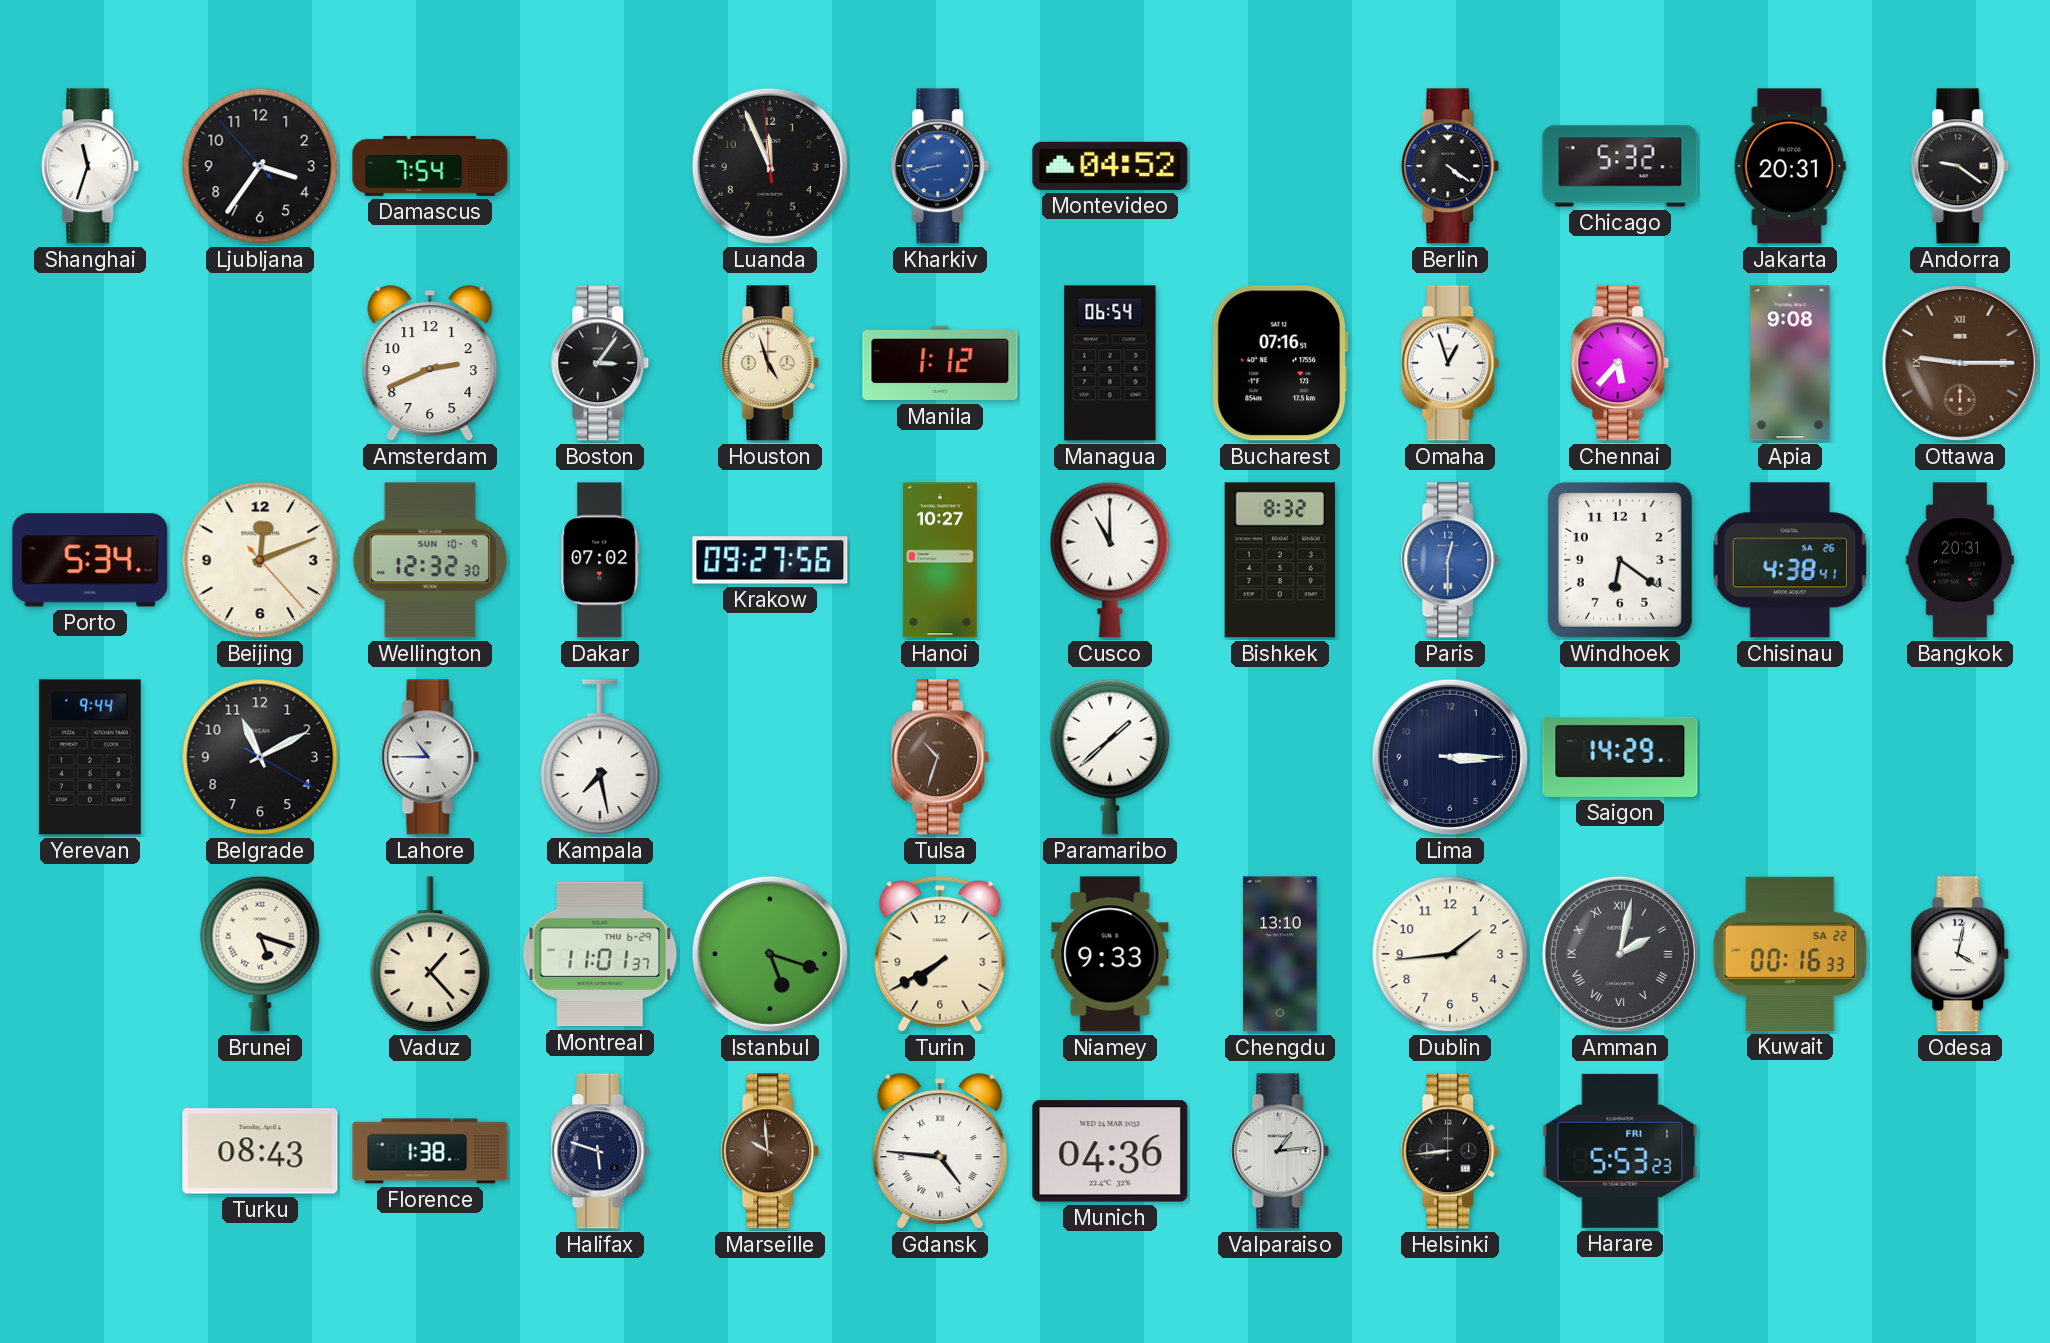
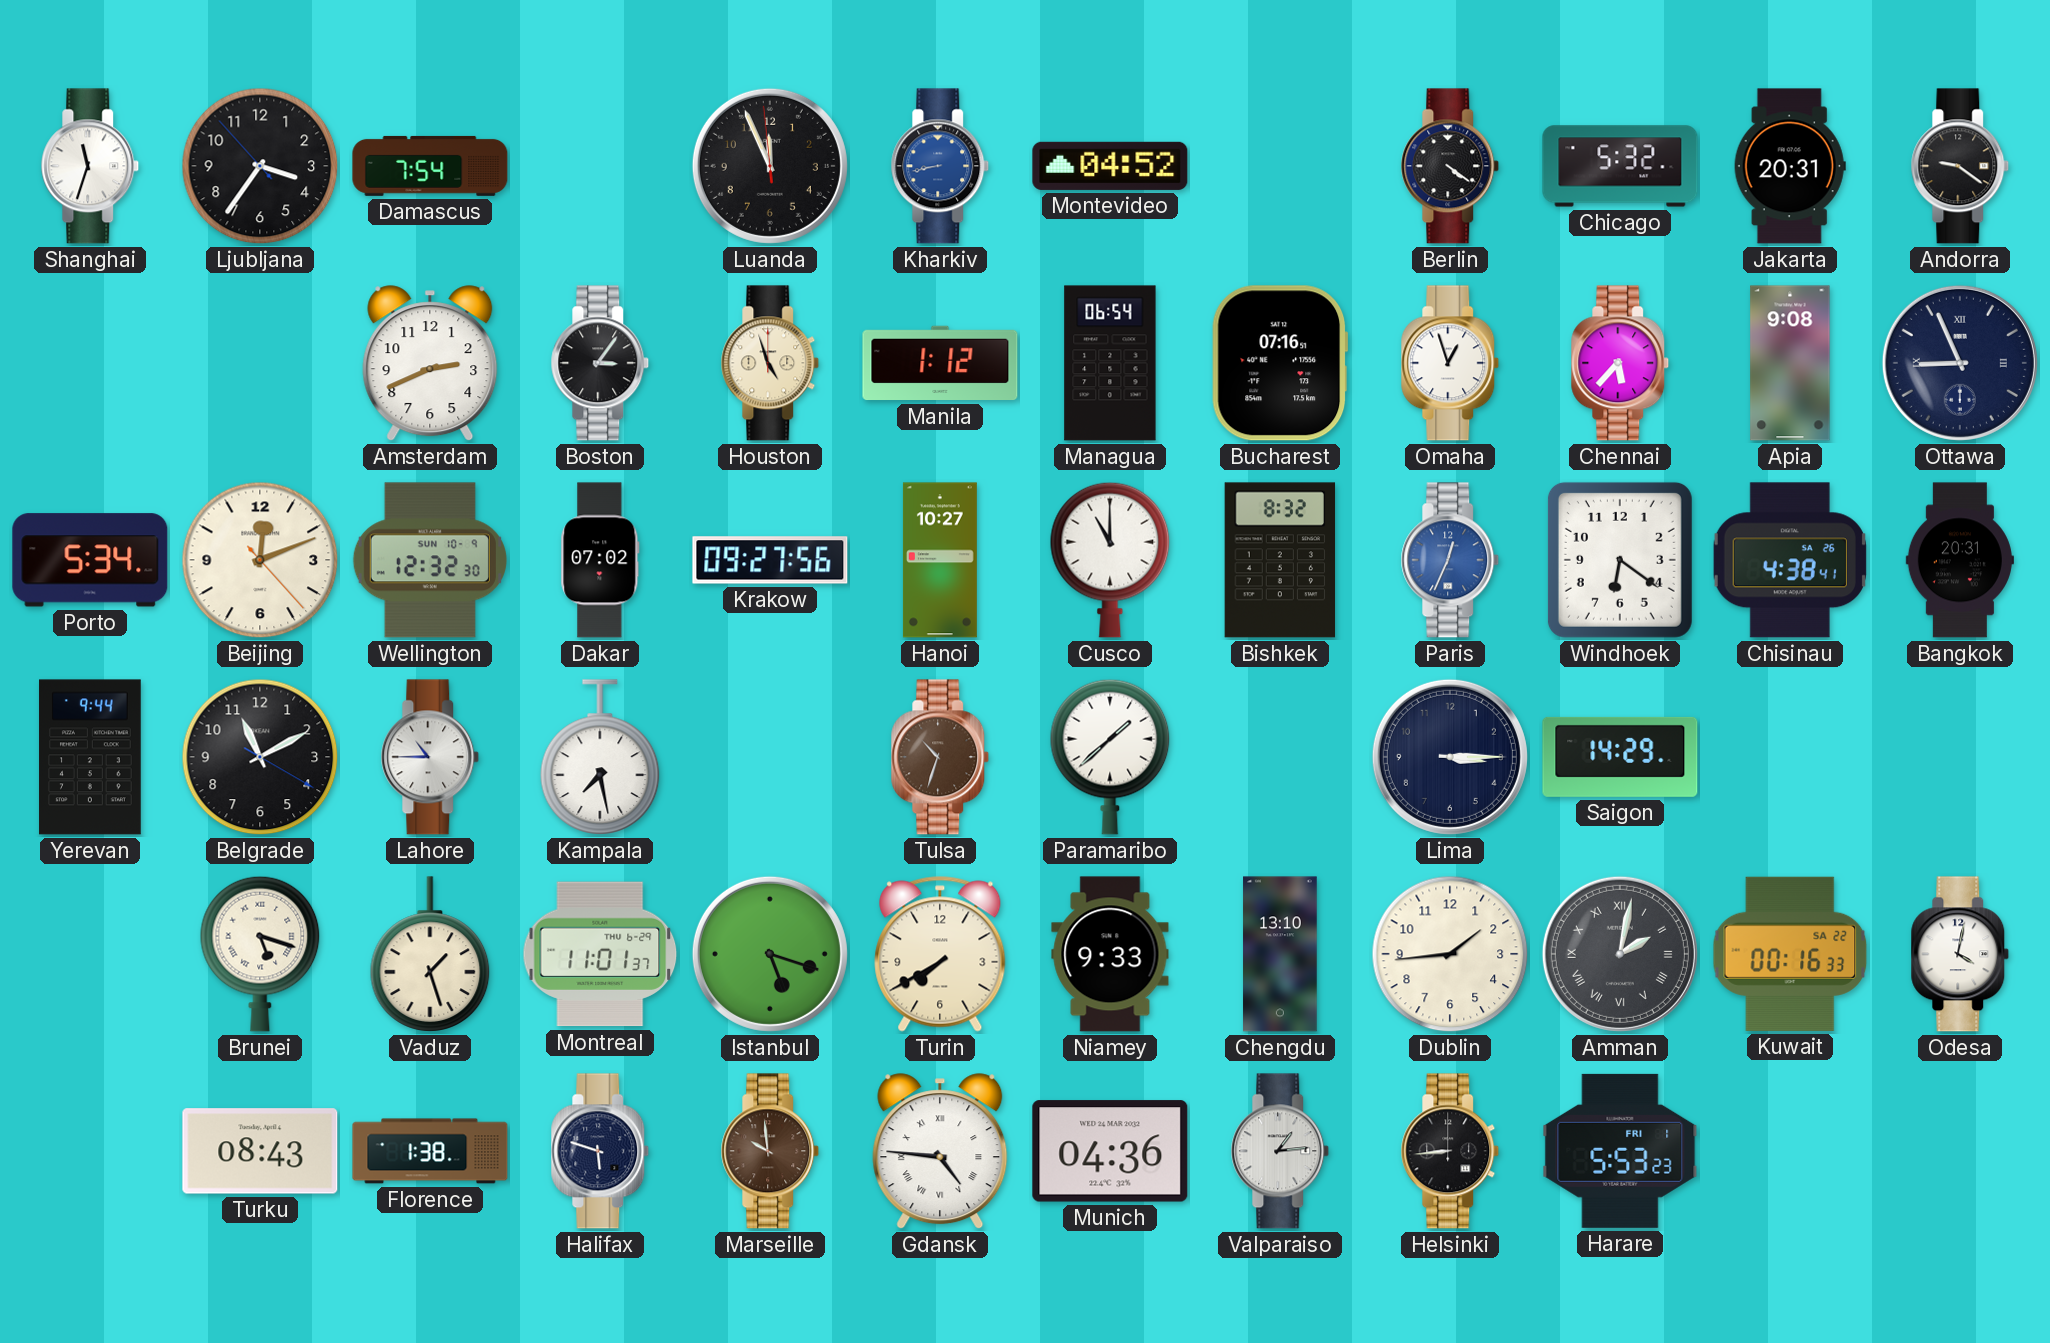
Ottawa: 9:15 -> 8:56 (1960, 363)
Ottawa dial: brown -> navy (1960, 363)
Paris: 12:30 -> 12:34 (1450, 560)
Vaduz: 1:23 -> 1:27 (430, 954)
